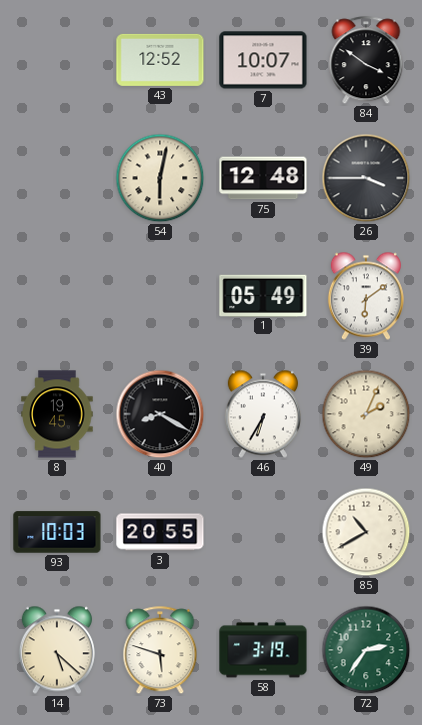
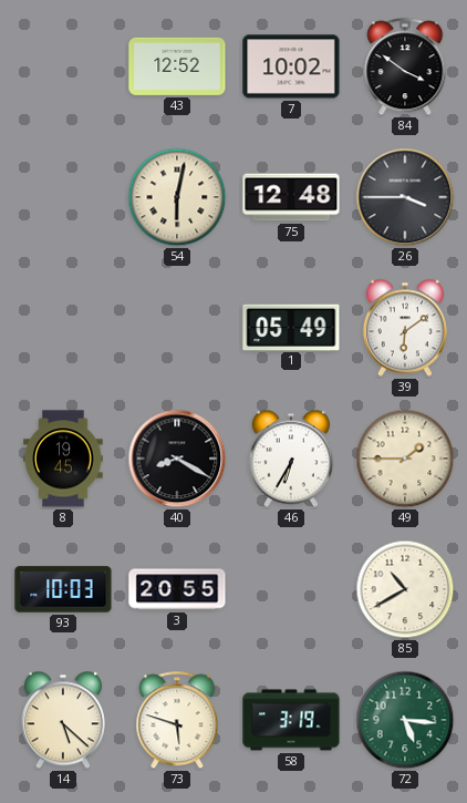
7: 10:07 -> 10:02 (291, 66)
49: 2:04 -> 1:45 (405, 459)
72: 2:36 -> 5:16 (405, 720)
